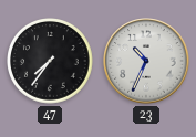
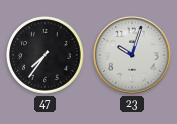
23: 10:34 -> 10:03 (132, 55)
